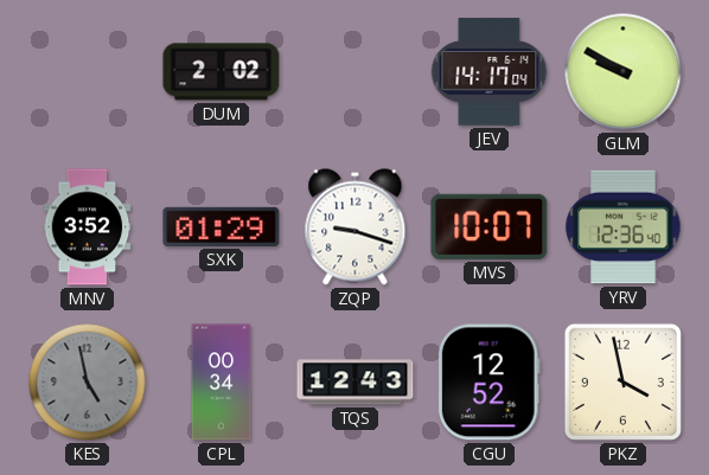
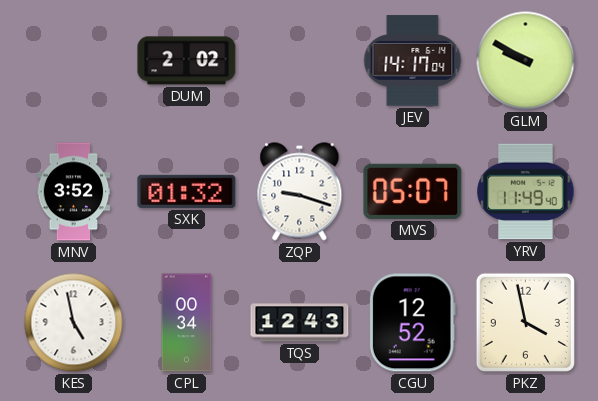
SXK: 01:29 -> 01:32 (187, 191)
MVS: 10:07 -> 05:07 (413, 191)
YRV: 12:36 -> 11:49 (526, 192)
KES dial: grey -> white (74, 323)
